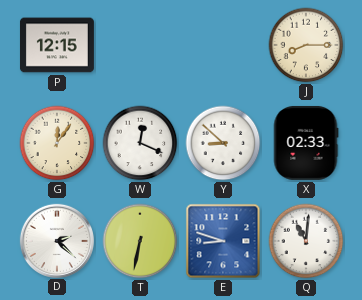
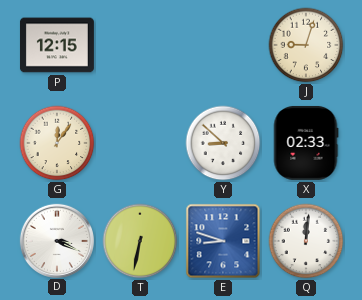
J: 8:15 -> 9:03 (306, 45)
W: 12:19 -> none (140, 143)
D: 2:22 -> 3:19 (56, 240)
Q: 11:01 -> 12:01 (306, 241)
